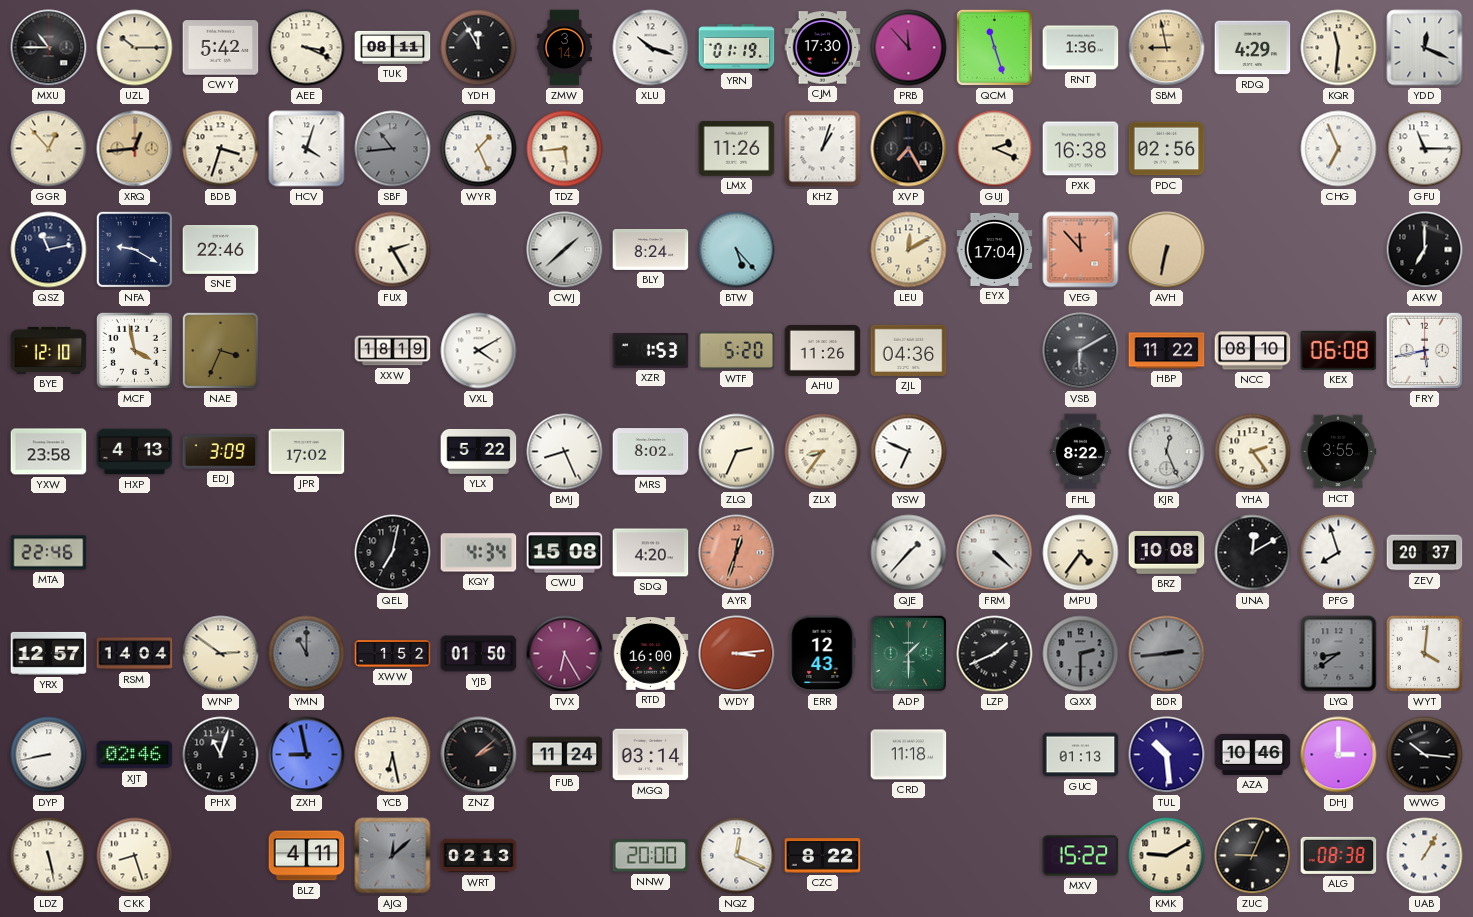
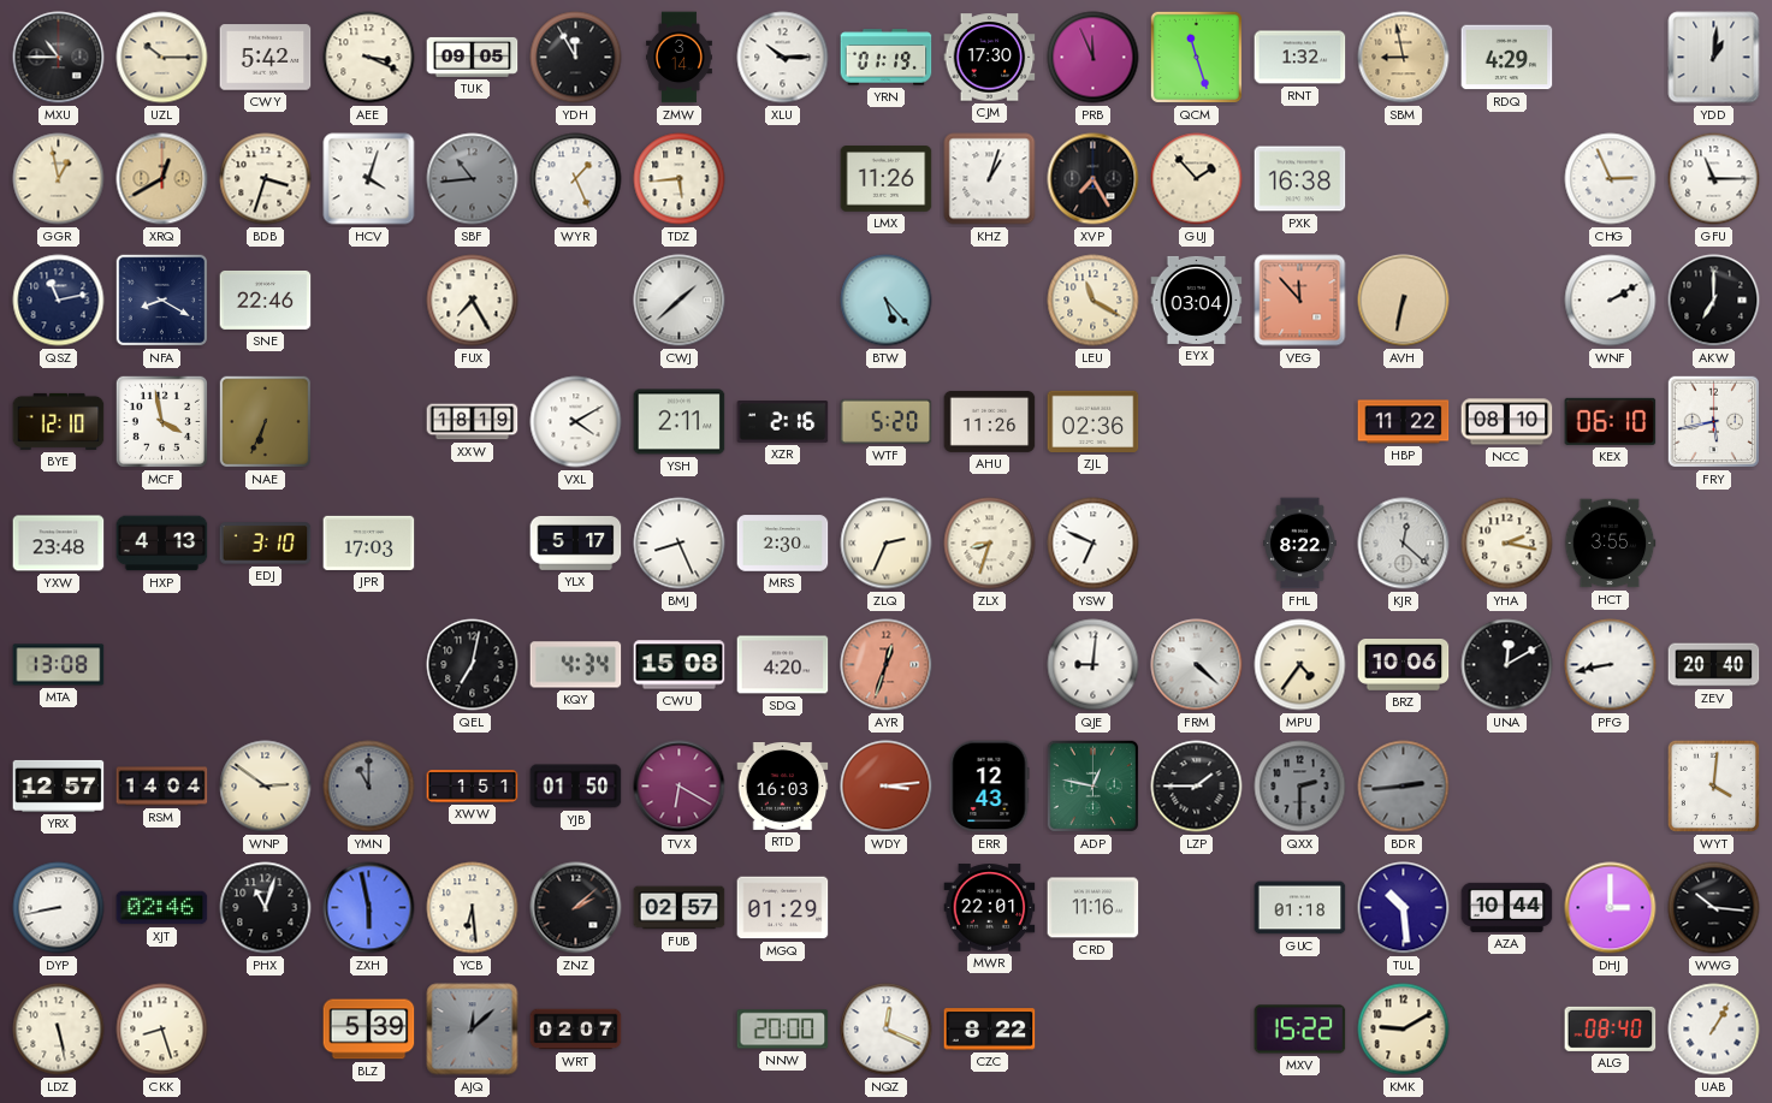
TUK: 08:11 -> 09:05 (473, 57)
XLU: 10:18 -> 10:15 (783, 58)
PRB: 11:53 -> 11:56 (1094, 58)
RNT: 1:36 -> 1:32 (1300, 58)
KQR: 11:31 -> none (1339, 48)
YDD: 12:19 -> 1:01 (1714, 58)
GGR: 12:53 -> 12:58 (59, 179)
XRQ: 12:44 -> 12:40 (162, 179)
GUJ: 2:19 -> 1:53 (1197, 179)
PDC: 02:56 -> none (1167, 149)
CHG: 6:56 -> 2:56 (1611, 179)
NFA: 9:20 -> 8:20 (162, 301)
FUX: 2:25 -> 7:25 (473, 301)
BLY: 8:24 -> none (651, 249)
LEU: 12:10 -> 11:20 (1094, 301)
EYX: 17:04 -> 03:04 (1197, 300)
WNF: none -> 2:10 (1611, 301)
NAE: 3:34 -> 6:34 (266, 422)
YSH: none -> 2:11 (680, 422)
XZR: 1:53 -> 2:16 (783, 422)
ZJL: 04:36 -> 02:36 (1094, 421)
VSB: 6:10 -> none (1081, 351)
KEX: 06:08 -> 06:10 (1611, 421)
YXW: 23:58 -> 23:48 (59, 544)
EDJ: 3:09 -> 3:10 (266, 544)
JPR: 17:02 -> 17:03 (369, 542)
YLX: 5:22 -> 5:17 (576, 542)
MRS: 8:02 -> 2:30 (783, 544)
ZLX: 8:36 -> 8:33 (990, 544)
KJR: 12:26 -> 12:22 (1404, 544)
YHA: 2:24 -> 2:17 (1507, 544)
MTA: 22:46 -> 13:08 (59, 665)
QJE: 1:37 -> 9:01 (1094, 665)
BRZ: 10:08 -> 10:06 (1404, 665)
PFG: 7:57 -> 8:43 (1611, 665)
ZEV: 20:37 -> 20:40 (1714, 665)
XWW: 1:52 -> 1:51 (473, 787)
TVX: 6:25 -> 6:20 (680, 787)
RTD: 16:00 -> 16:03 (783, 787)
ADP: 1:30 -> 12:47 (1094, 787)
LZP: 1:41 -> 1:45 (1197, 787)
LYQ: 8:39 -> none (1339, 654)
ZXH: 8:58 -> 5:58 (369, 908)
YCB: 6:28 -> 6:29 (473, 908)
FUB: 11:24 -> 02:57 (680, 908)
MGQ: 03:14 -> 01:29 (783, 908)
MWR: none -> 22:01 (990, 908)
CRD: 11:18 -> 11:16 (1094, 908)
GUC: 01:13 -> 01:18 (1300, 908)
AZA: 10:46 -> 10:44 (1507, 907)
BLZ: 4:11 -> 5:39 (369, 1030)
WRT: 02:13 -> 02:07 (576, 1030)
ZUC: 9:04 -> none (1253, 856)
ALG: 08:38 -> 08:40 (1611, 1028)
